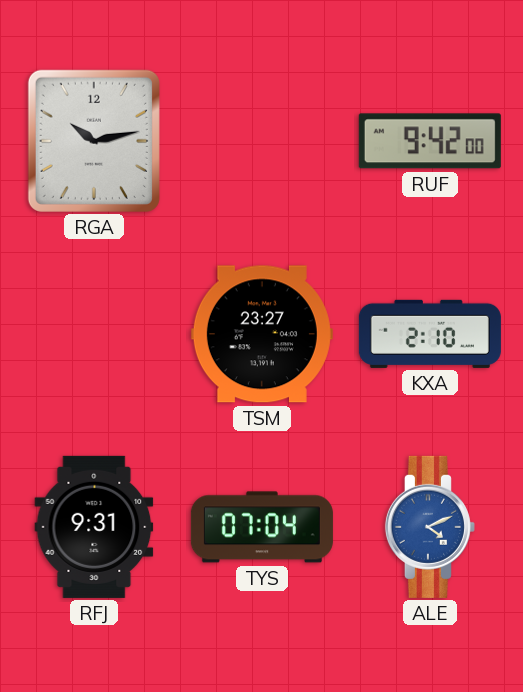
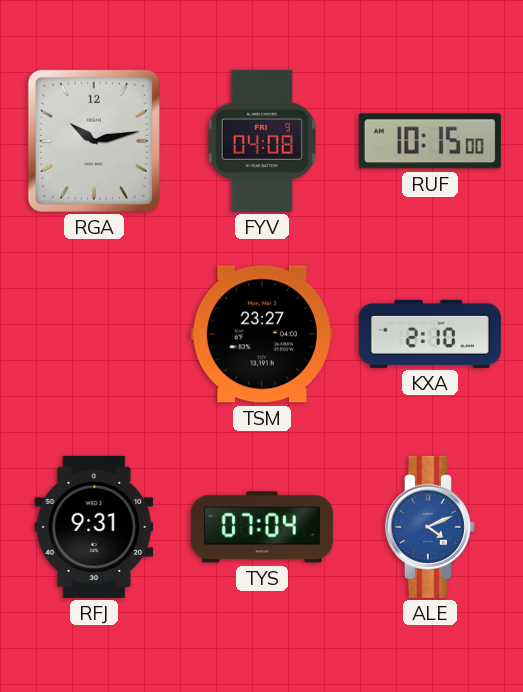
FYV: none -> 04:08 (262, 141)
RUF: 9:42 -> 10:15 (430, 141)
